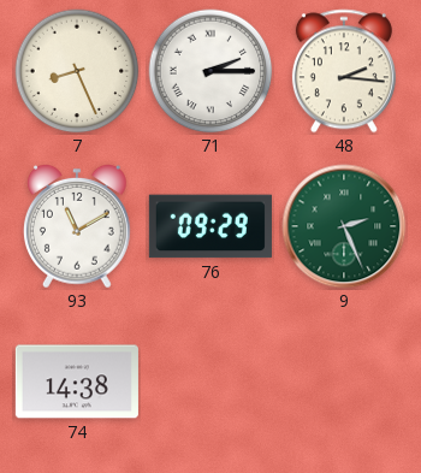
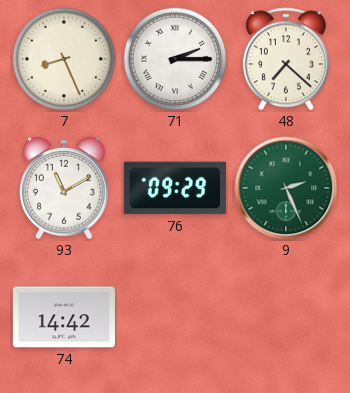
48: 2:16 -> 7:22 (286, 59)
74: 14:38 -> 14:42 (64, 317)
